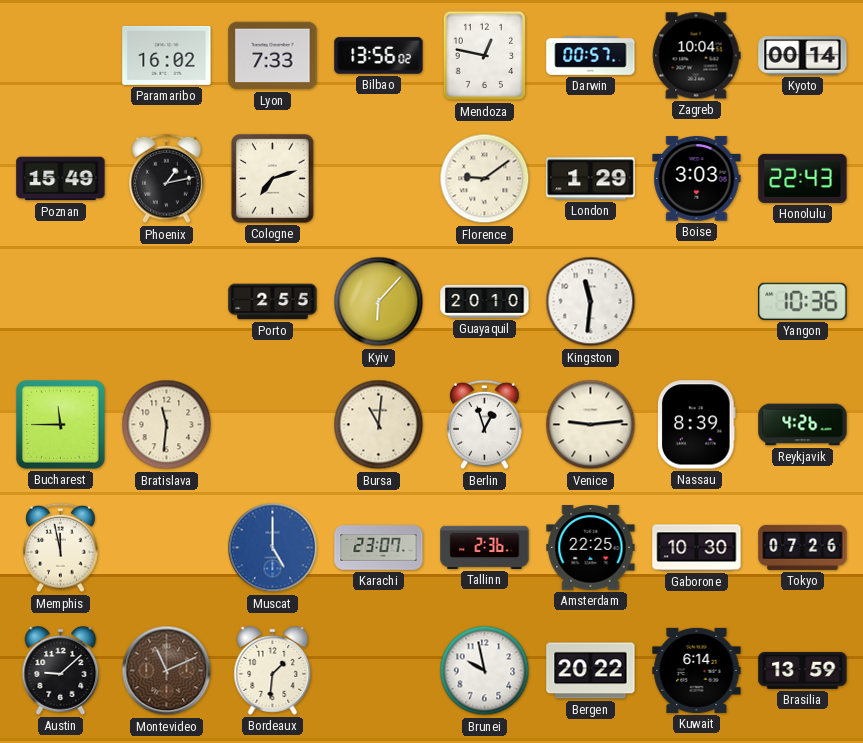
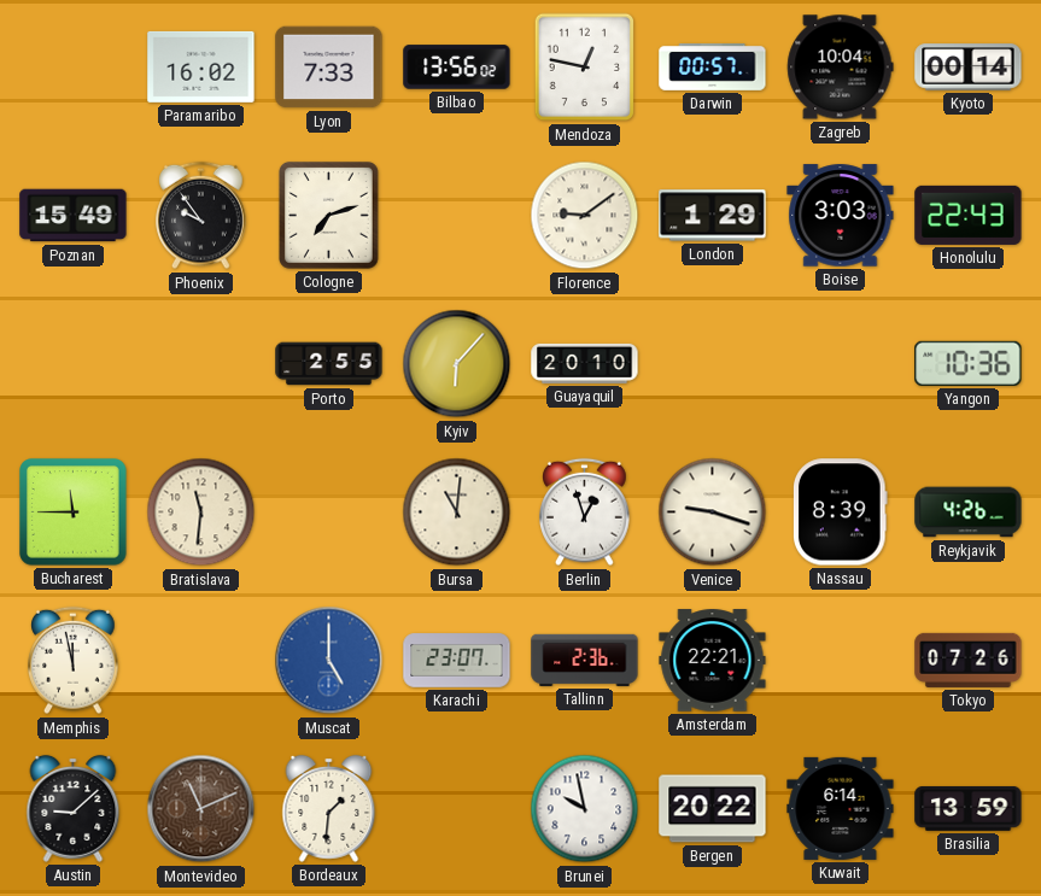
Phoenix: 1:13 -> 9:54 (201, 216)
Kingston: 11:31 -> none (591, 302)
Venice: 9:14 -> 9:18 (713, 513)
Amsterdam: 22:25 -> 22:21 (713, 661)
Gaborone: 10:30 -> none (697, 548)
